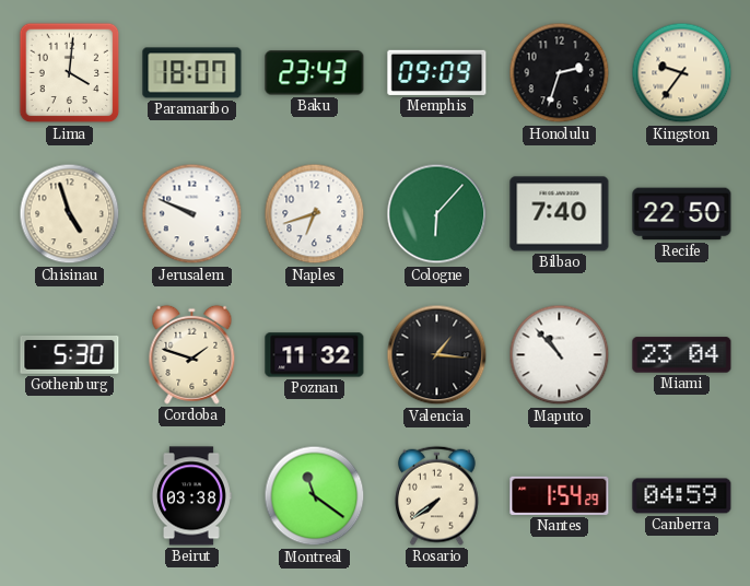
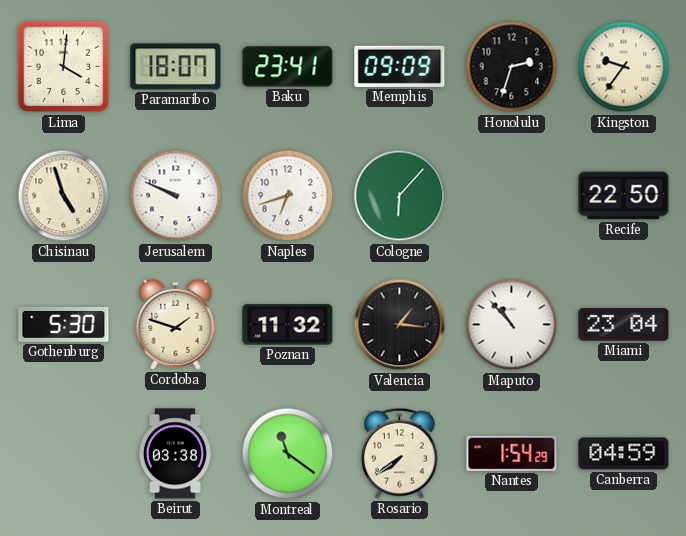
Baku: 23:43 -> 23:41 (288, 67)
Bilbao: 7:40 -> none (560, 214)
